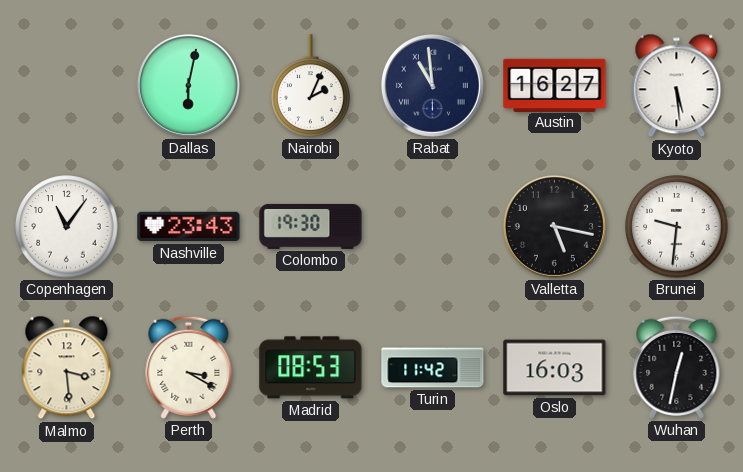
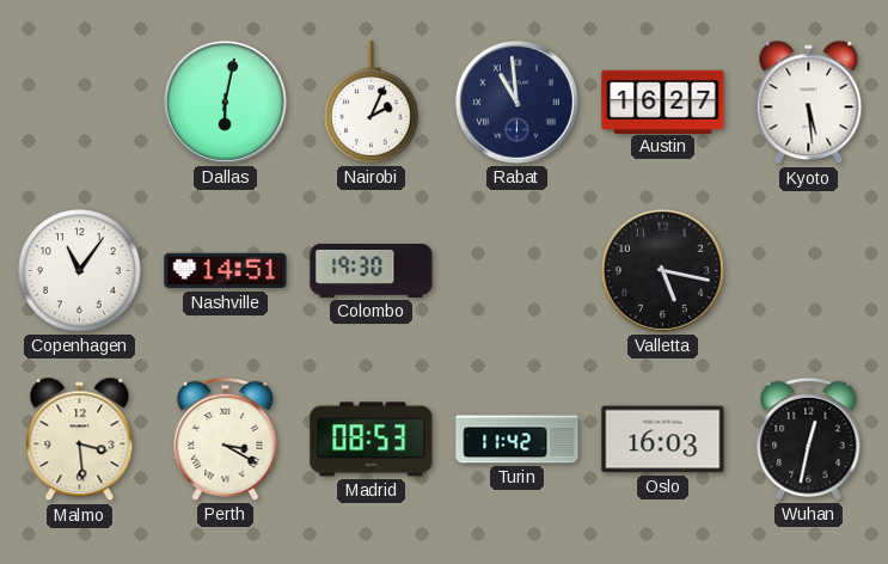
Nashville: 23:43 -> 14:51 (226, 271)
Brunei: 9:31 -> none (677, 227)
